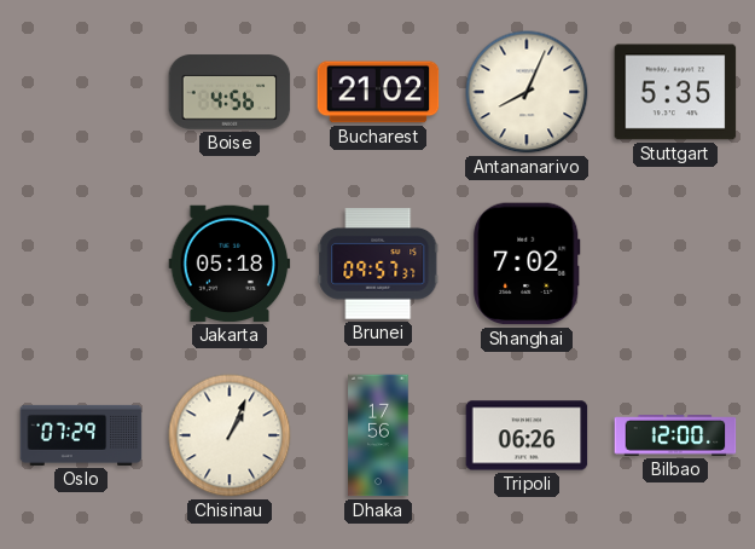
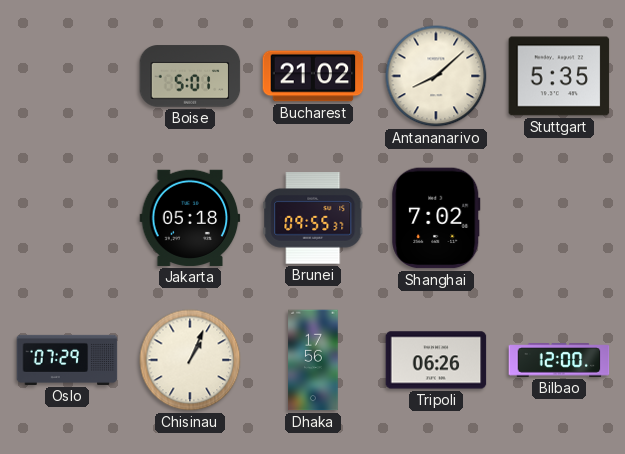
Boise: 4:56 -> 5:01 (190, 76)
Antananarivo: 8:04 -> 8:08 (436, 76)
Brunei: 09:57 -> 09:55 (313, 218)
